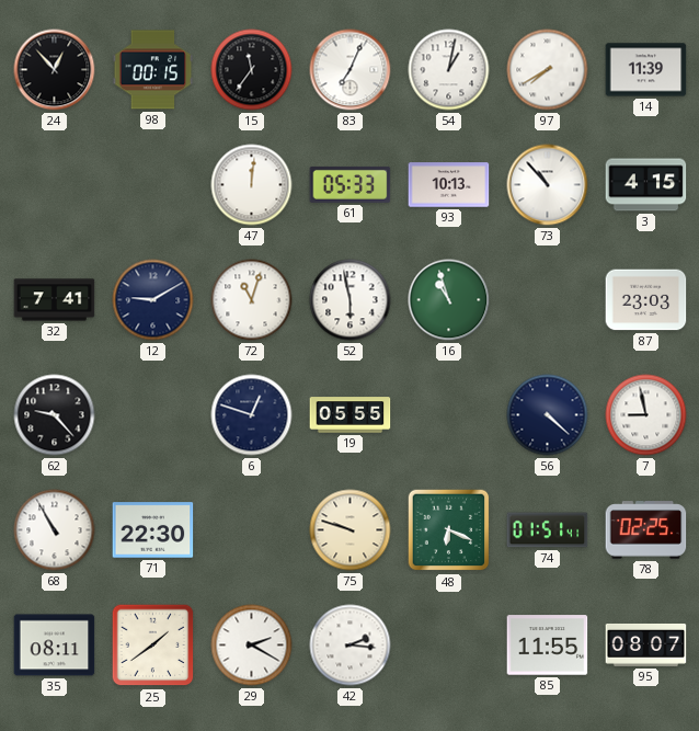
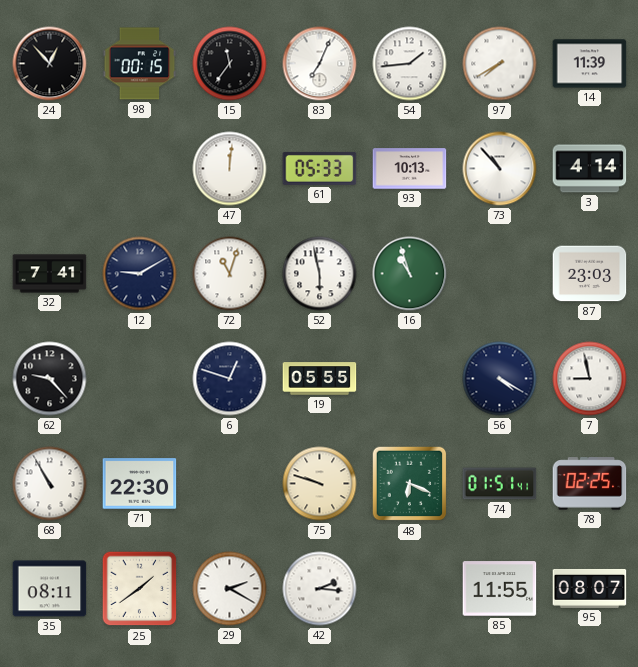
54: 1:02 -> 1:44 (410, 64)
3: 4:15 -> 4:14 (590, 169)
56: 4:22 -> 4:20 (500, 379)
